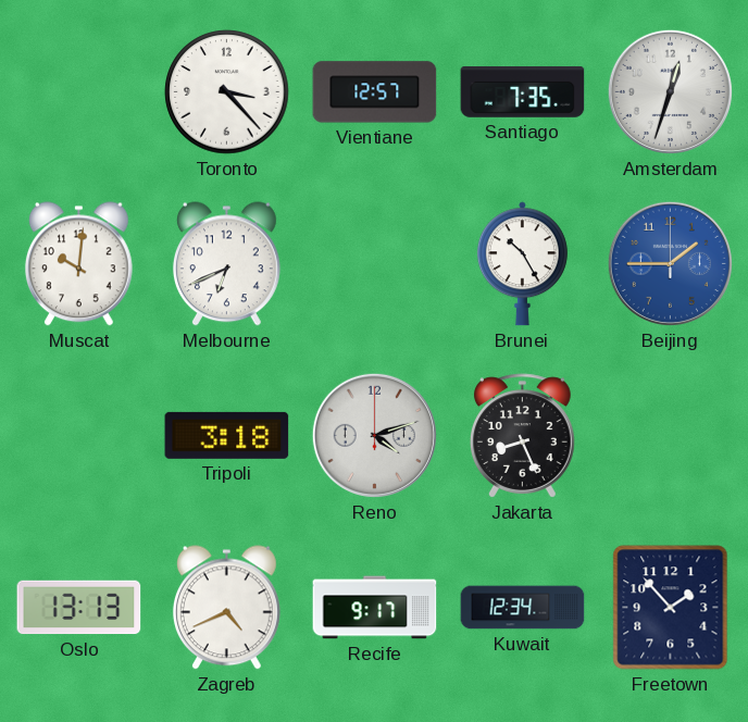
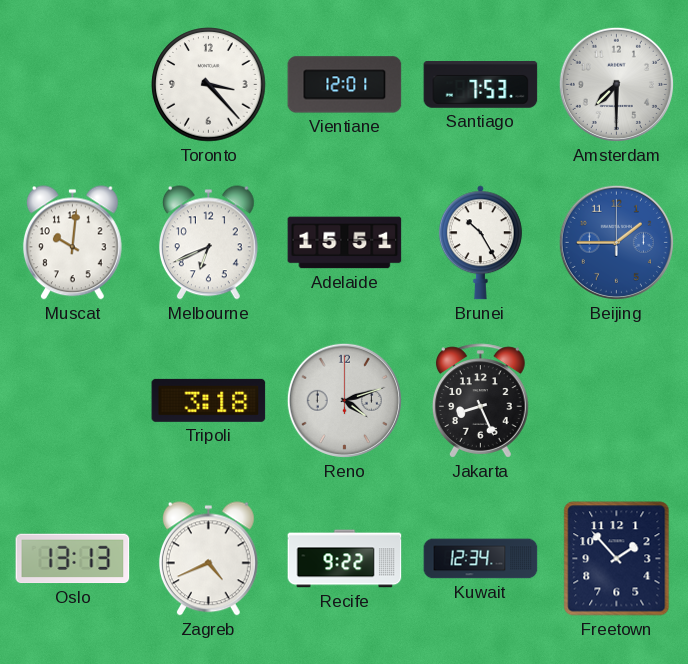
Vientiane: 12:57 -> 12:01 (345, 85)
Santiago: 7:35 -> 7:53 (481, 85)
Amsterdam: 12:33 -> 7:30 (616, 84)
Adelaide: none -> 15:51 (345, 243)
Recife: 9:17 -> 9:22 (345, 559)
